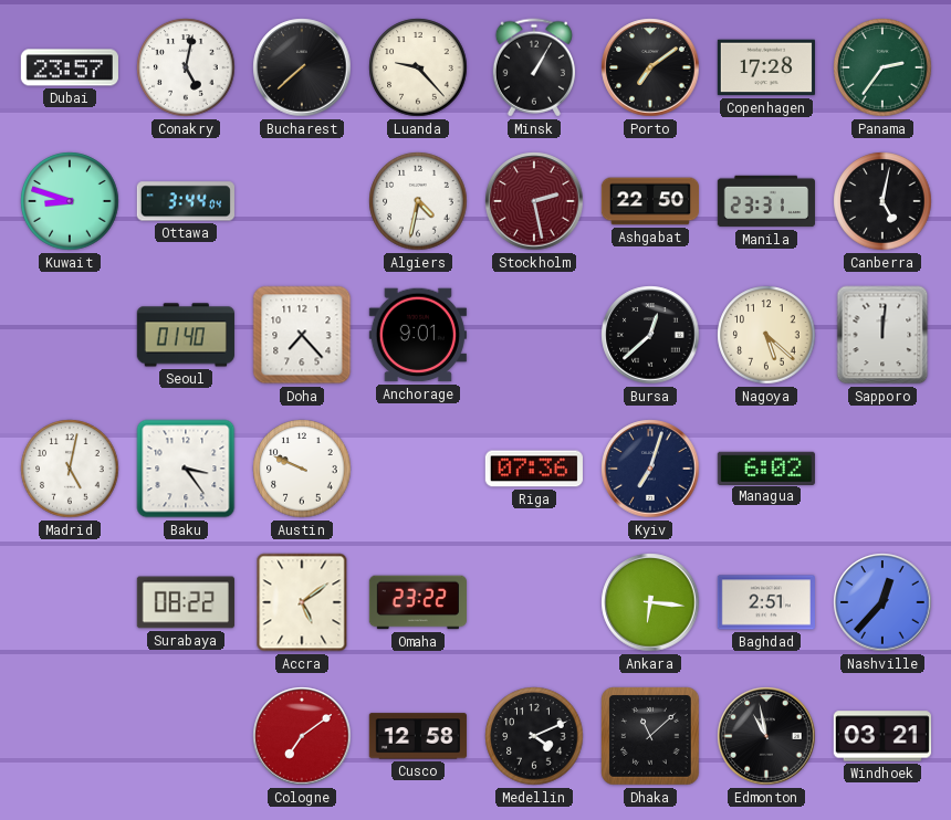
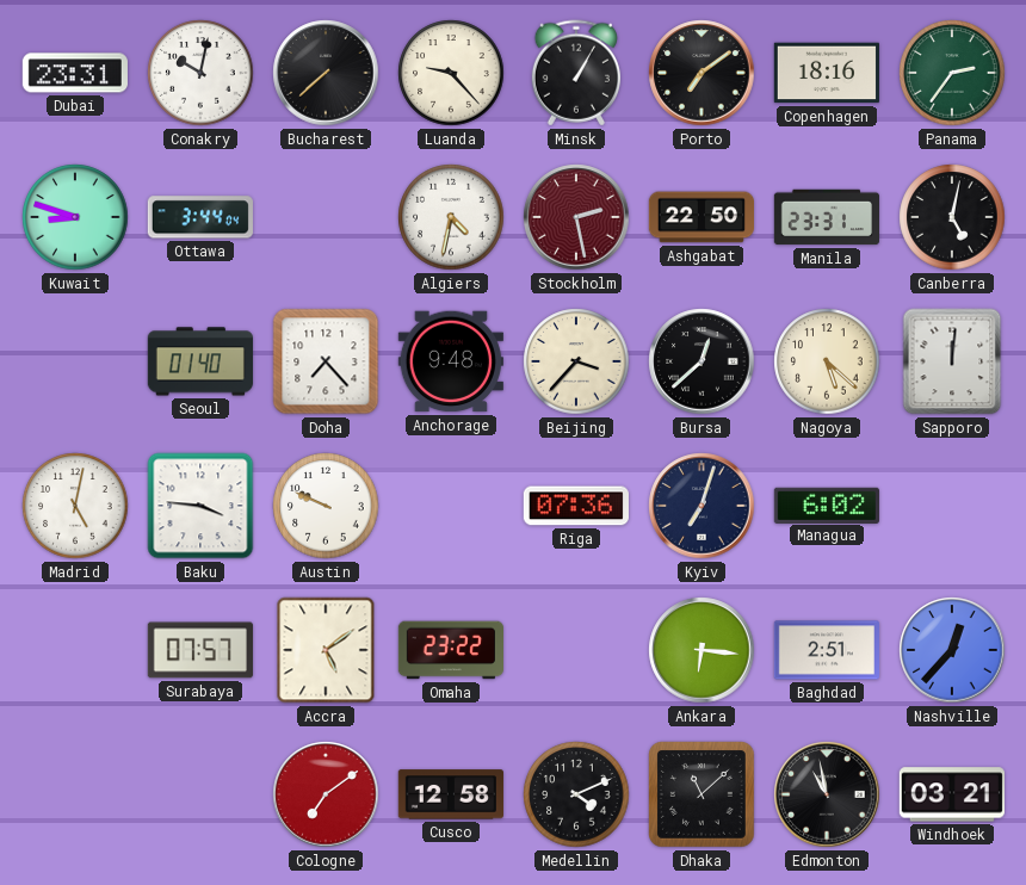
Dubai: 23:57 -> 23:31 (75, 73)
Conakry: 5:02 -> 10:02 (200, 73)
Copenhagen: 17:28 -> 18:16 (827, 73)
Anchorage: 9:01 -> 9:48 (451, 361)
Beijing: none -> 3:37 (576, 361)
Baku: 3:24 -> 3:46 (200, 506)
Surabaya: 08:22 -> 07:57 (200, 650)
